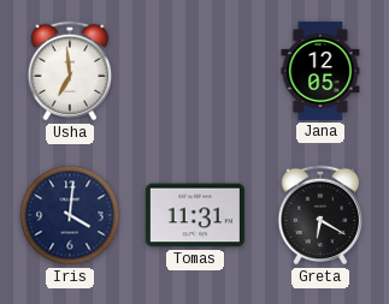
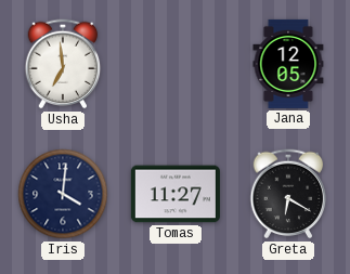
Tomas: 11:31 -> 11:27 (176, 194)
